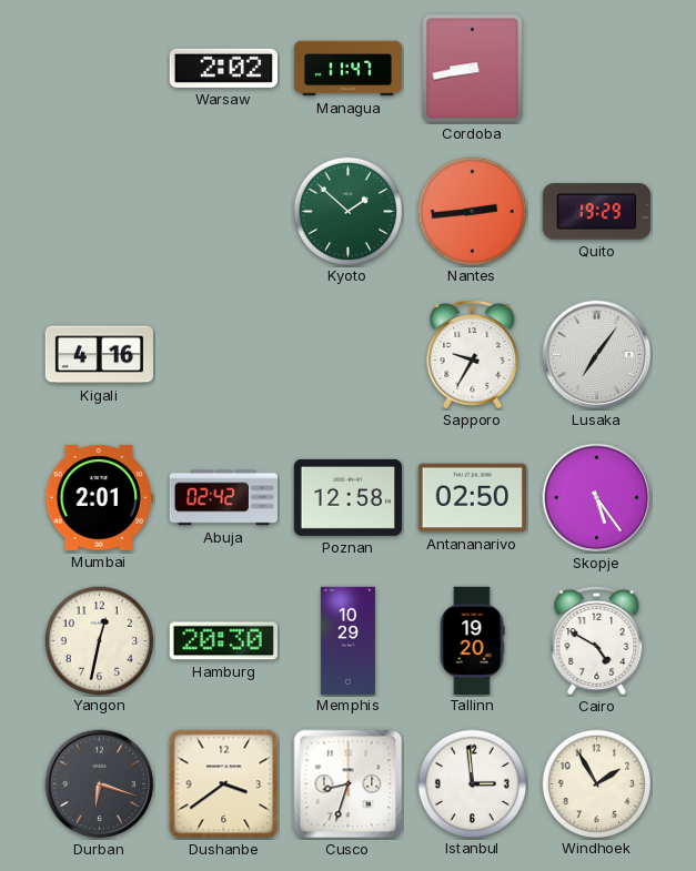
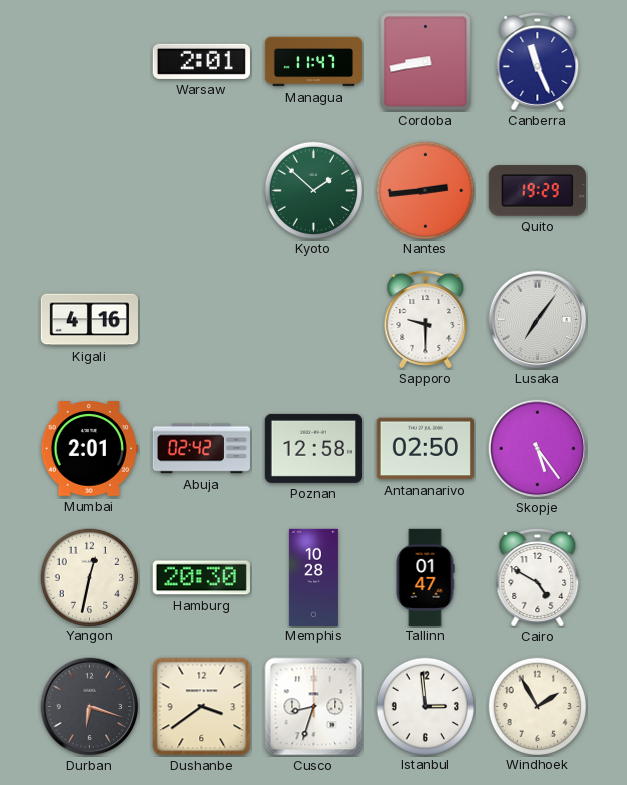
Warsaw: 2:02 -> 2:01 (201, 61)
Canberra: none -> 11:26 (538, 62)
Sapporo: 9:35 -> 9:30 (426, 320)
Memphis: 10:29 -> 10:28 (313, 577)
Tallinn: 19:20 -> 01:47 (425, 577)
